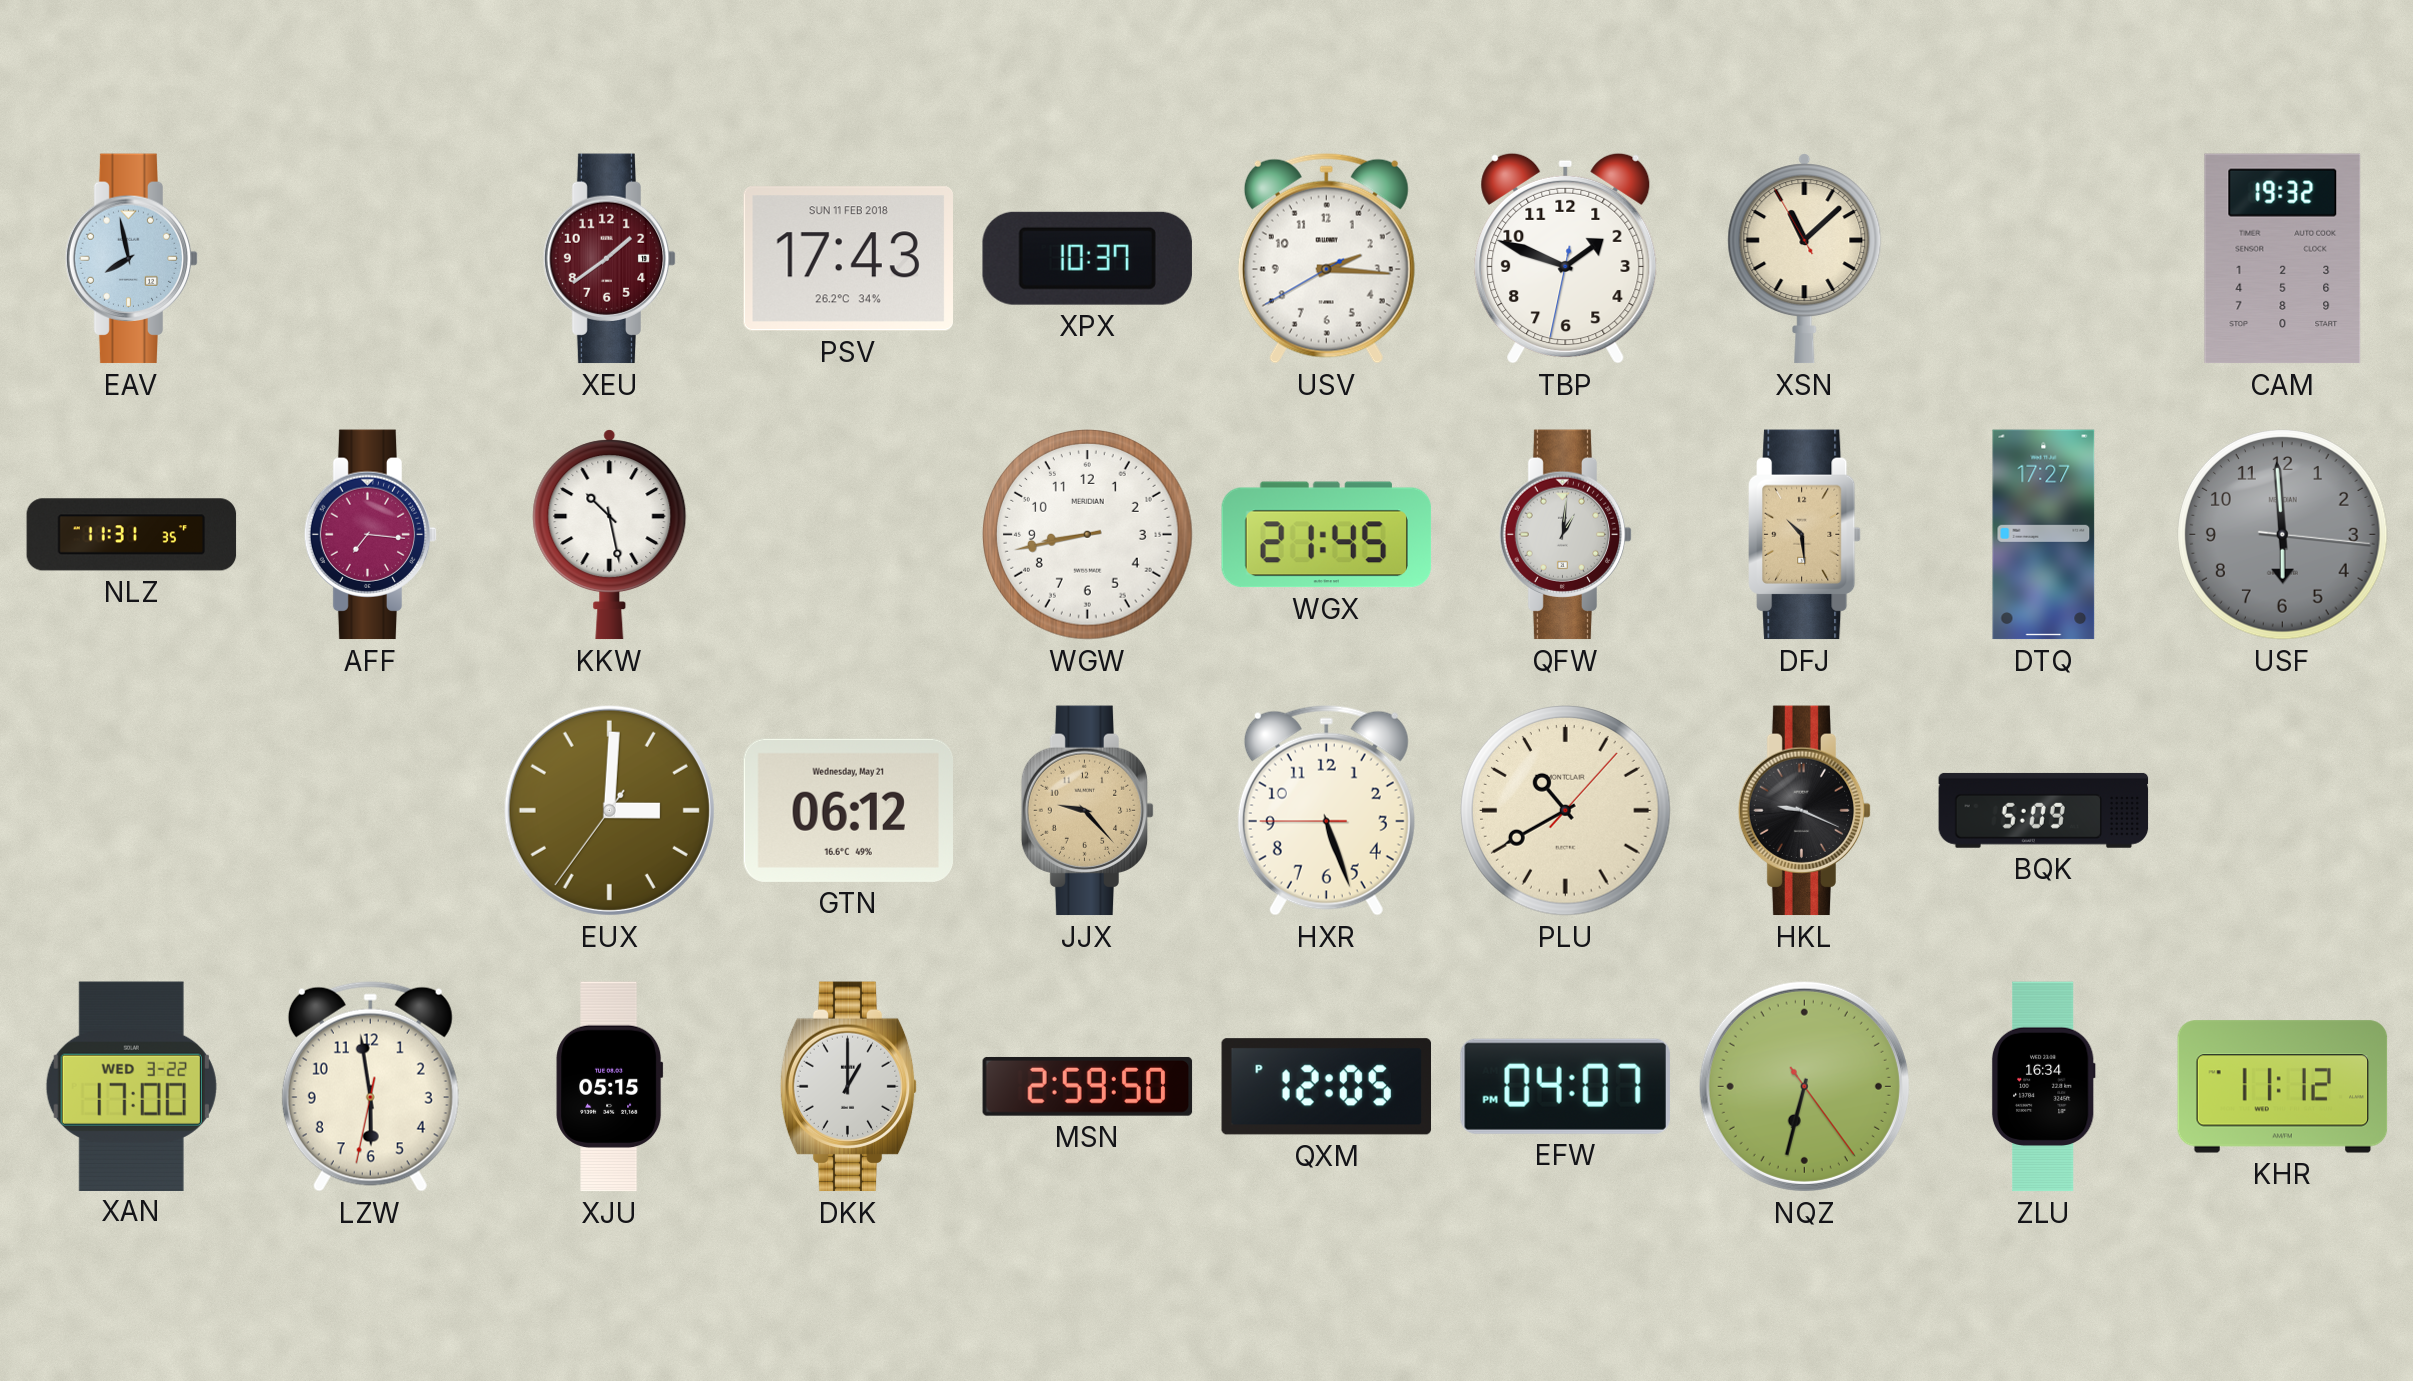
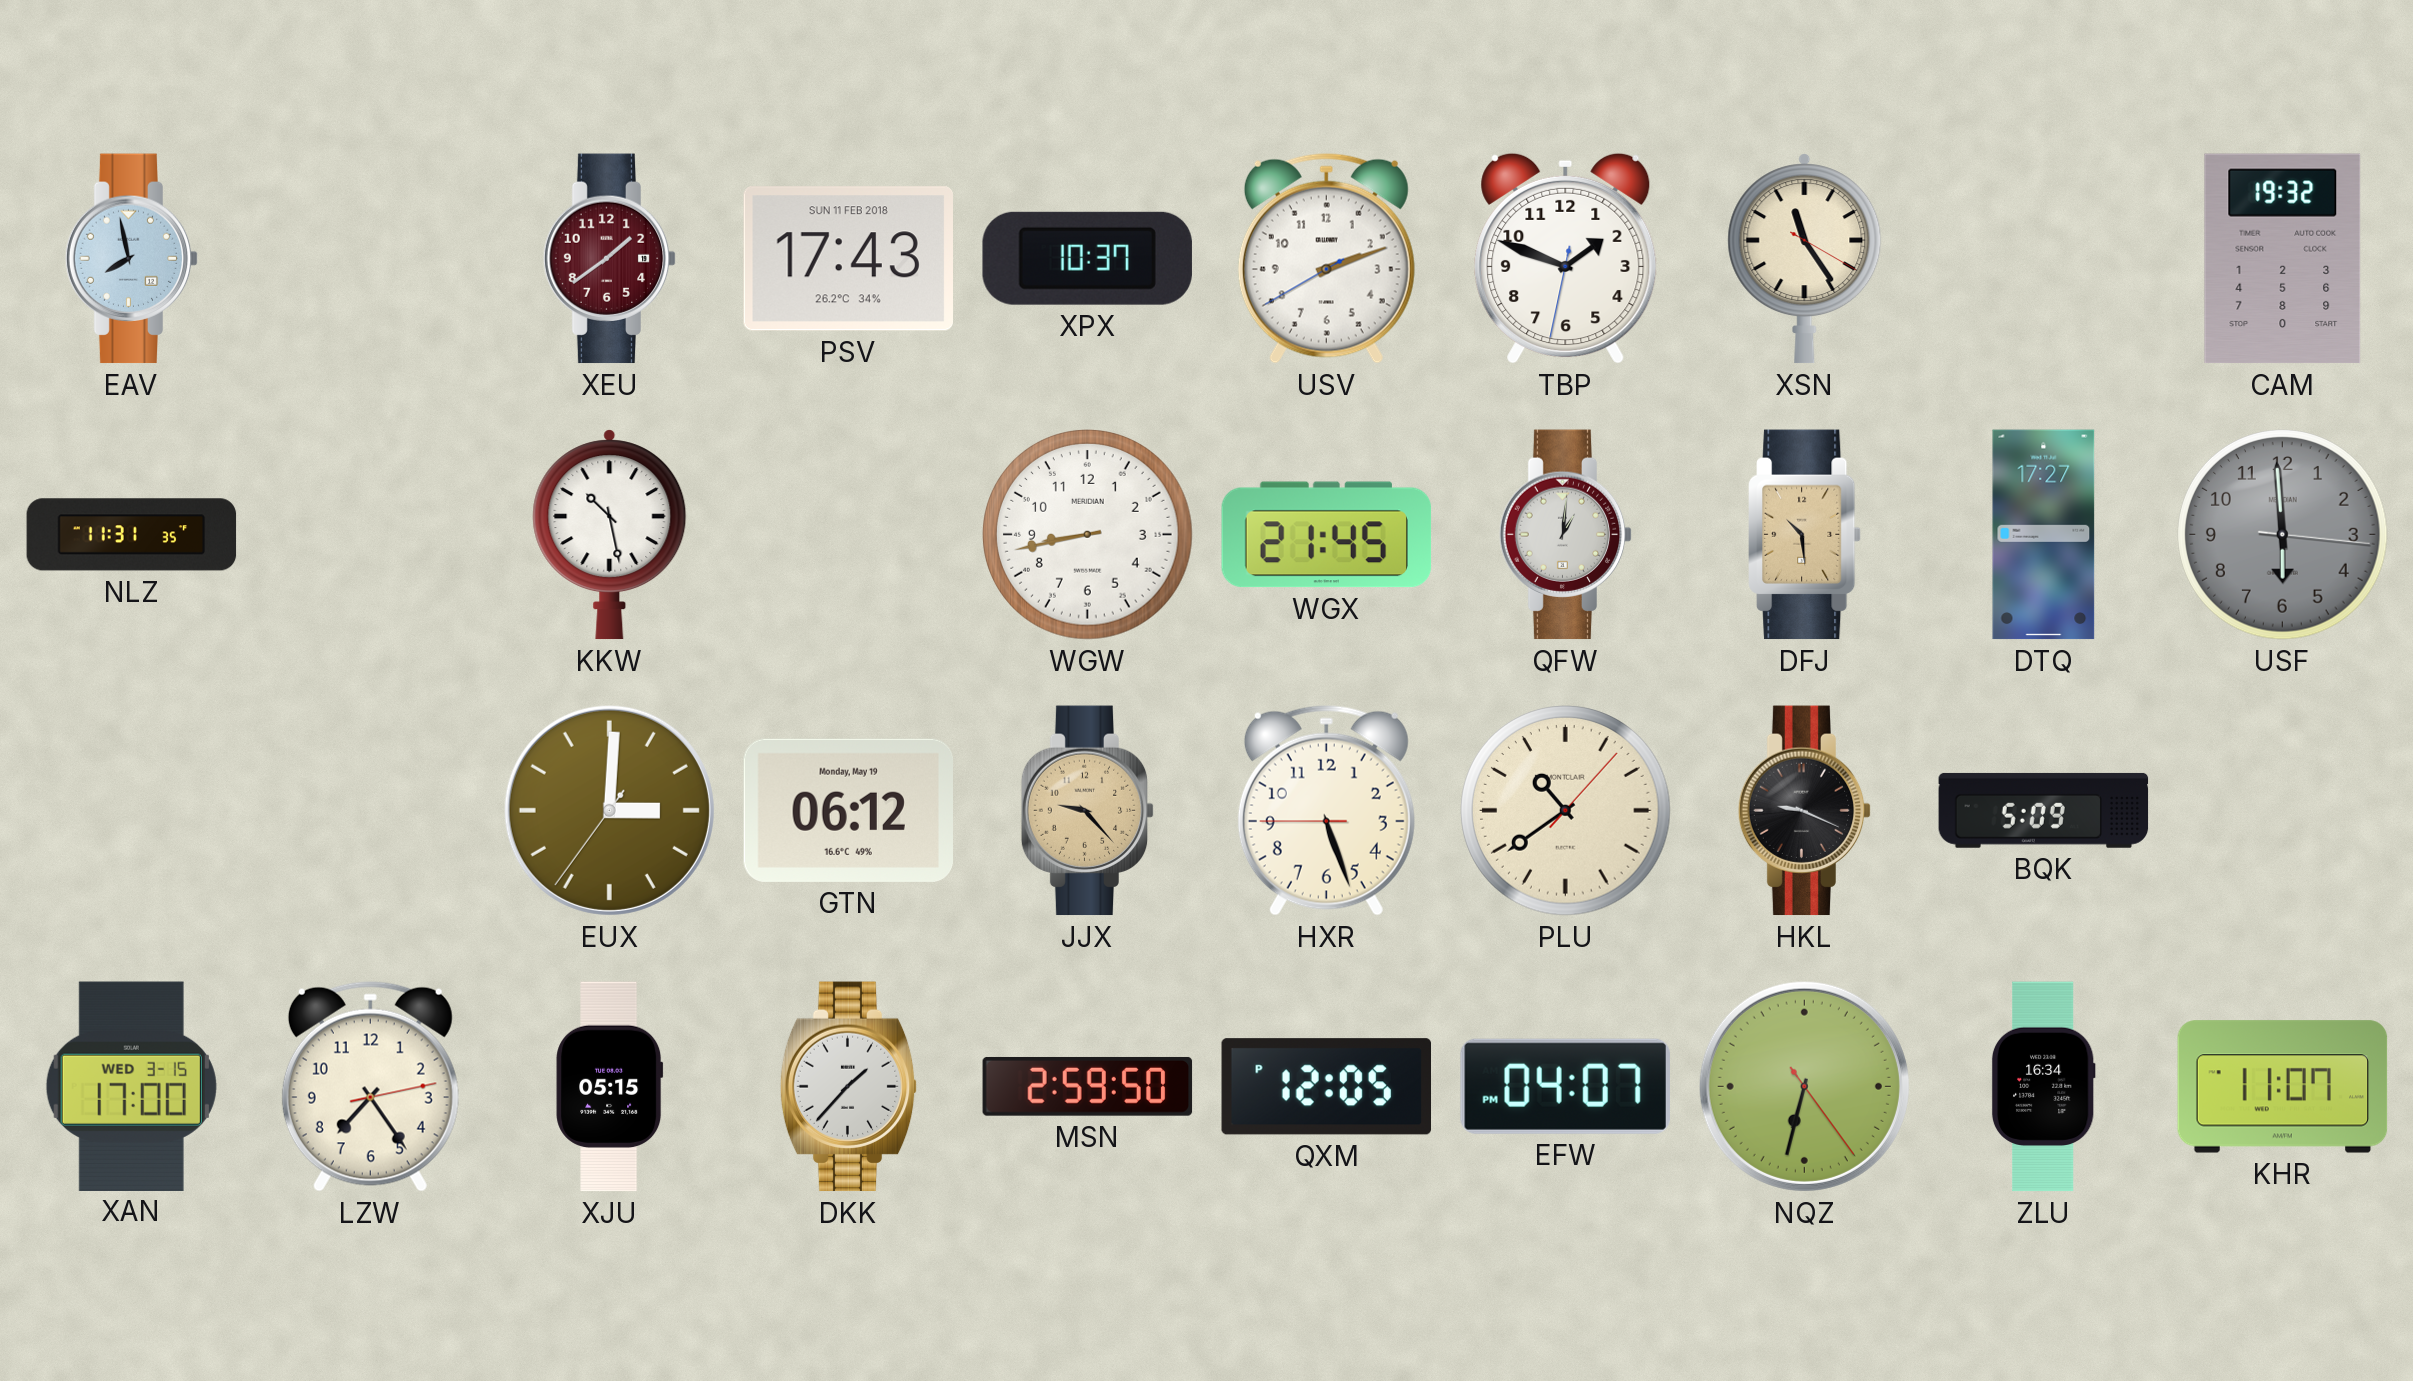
USV: 2:15 -> 2:11 (1326, 258)
XSN: 11:07 -> 11:24 (1805, 259)
AFF: 7:16 -> none (371, 535)
GTN date: Wednesday, May 21 -> Monday, May 19 (848, 810)
PLU: 10:40 -> 10:39 (1566, 811)
XAN date: WED 3-22 -> WED 3-15 (131, 1086)
LZW: 5:58 -> 7:24 (370, 1086)
DKK: 1:00 -> 1:37 (849, 1087)
KHR: 11:12 -> 11:07 (2283, 1087)
